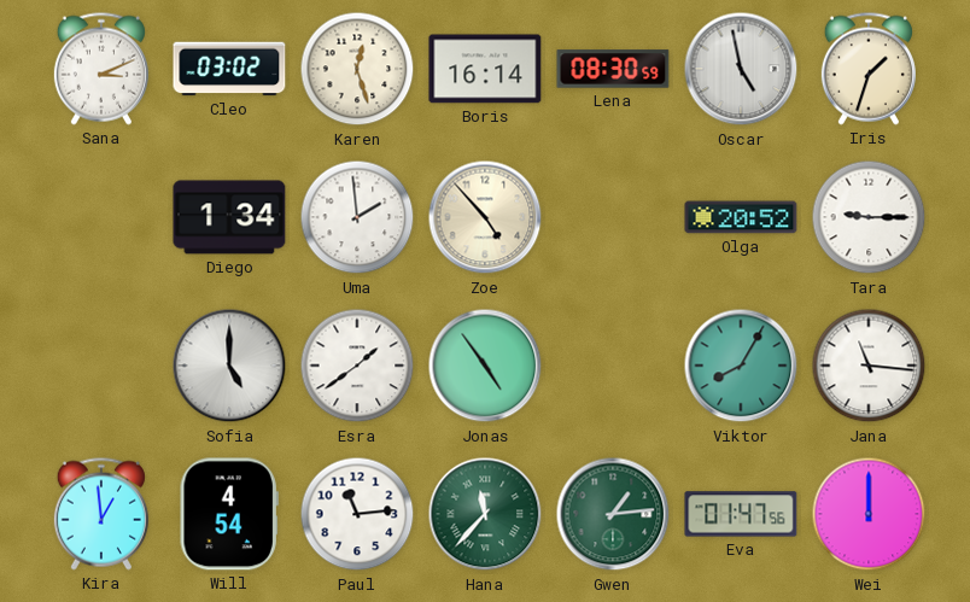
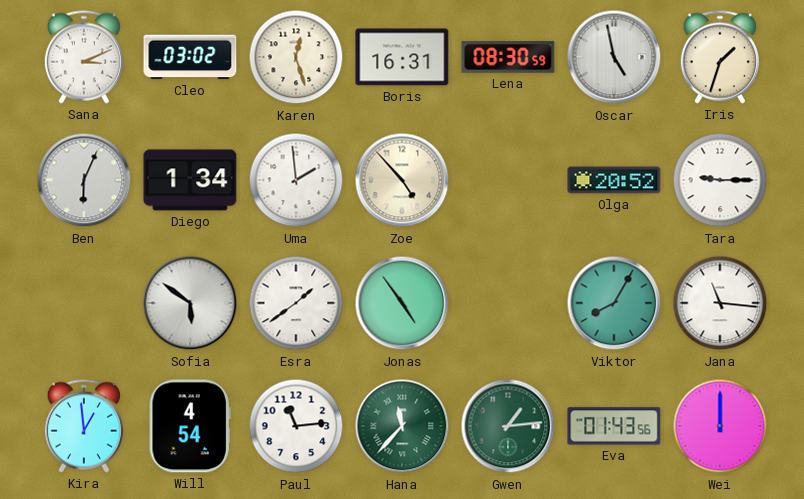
Boris: 16:14 -> 16:31 (402, 57)
Ben: none -> 6:04 (84, 180)
Sofia: 5:00 -> 5:51 (190, 303)
Eva: 01:47 -> 01:43 (614, 426)
